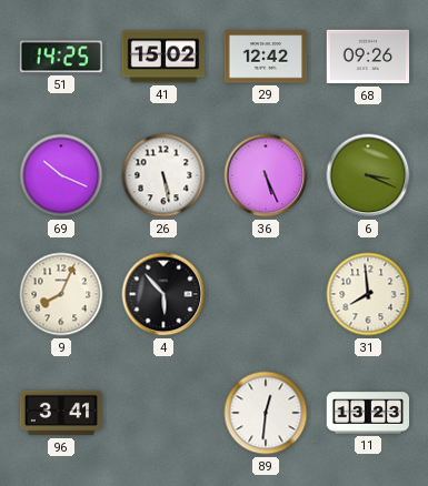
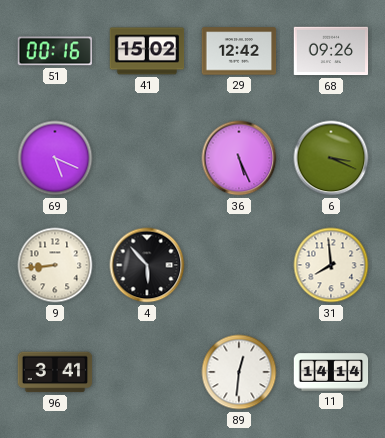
51: 14:25 -> 00:16 (54, 51)
69: 10:19 -> 5:19 (55, 158)
26: 5:28 -> none (163, 175)
9: 8:04 -> 8:44 (55, 265)
11: 13:23 -> 14:14 (331, 372)
